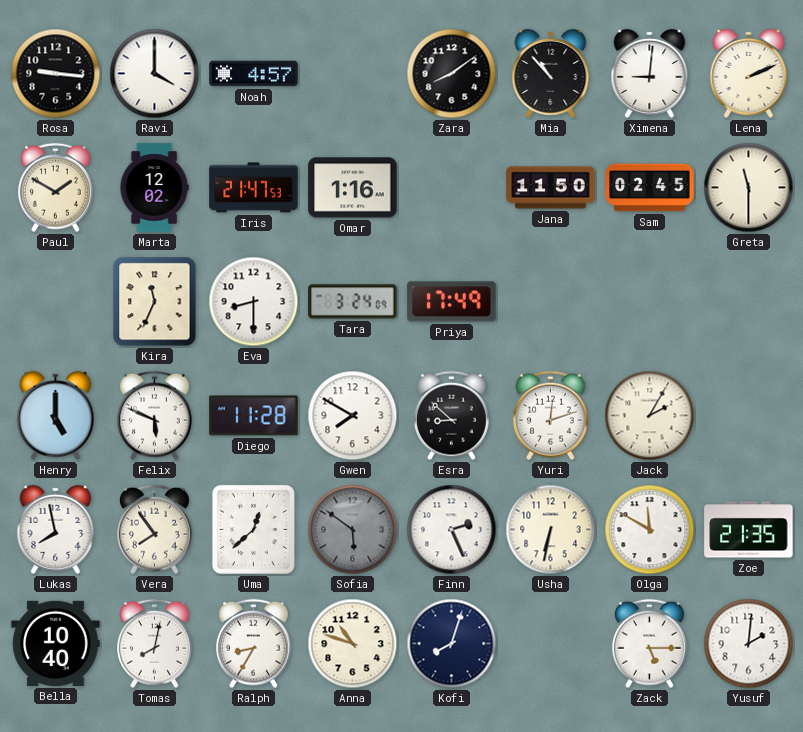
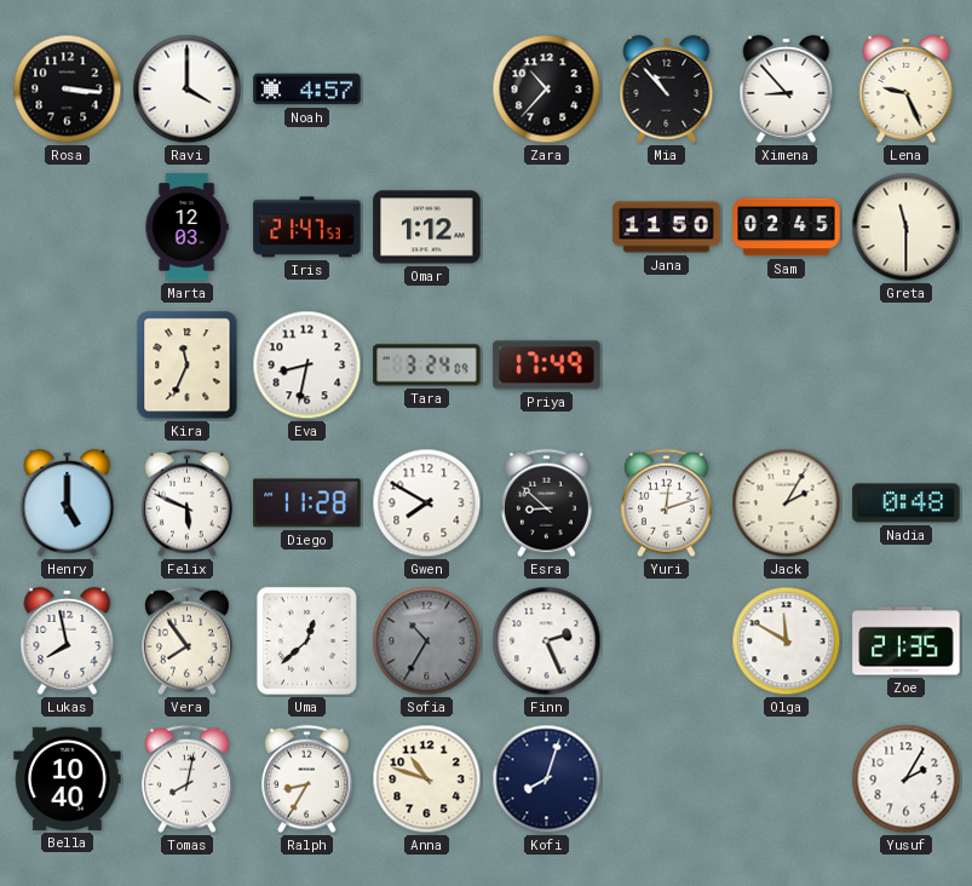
Rosa: 9:16 -> 3:16 (68, 90)
Zara: 8:09 -> 10:37 (547, 90)
Ximena: 9:01 -> 8:53 (787, 88)
Lena: 2:11 -> 9:26 (907, 88)
Paul: 1:50 -> none (55, 188)
Marta: 12:02 -> 12:03 (186, 228)
Omar: 1:16 -> 1:12 (427, 228)
Eva: 8:30 -> 8:32 (307, 366)
Nadia: none -> 0:48 (907, 504)
Sofia: 5:51 -> 10:35 (427, 642)
Usha: 6:32 -> none (551, 530)
Zack: 5:15 -> none (649, 644)
Yusuf: 2:01 -> 2:05 (907, 779)
